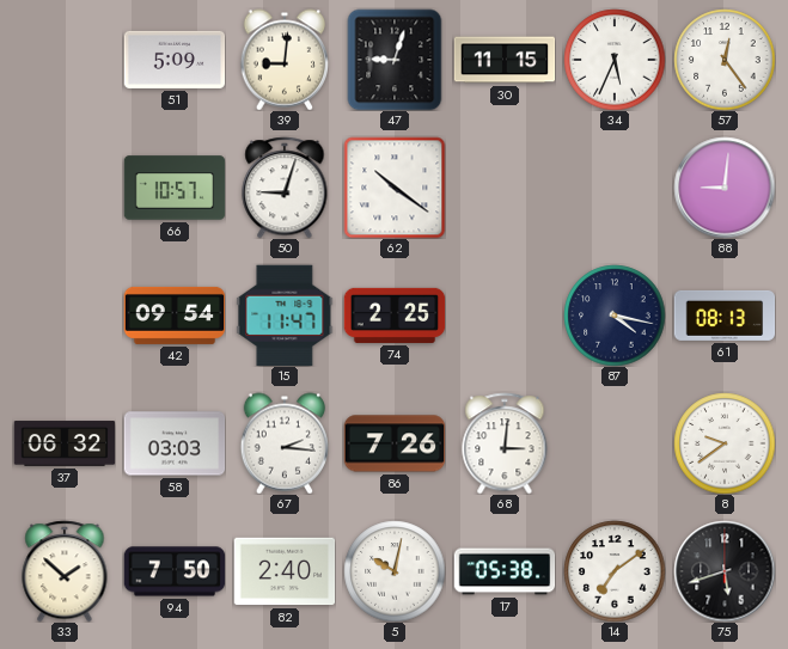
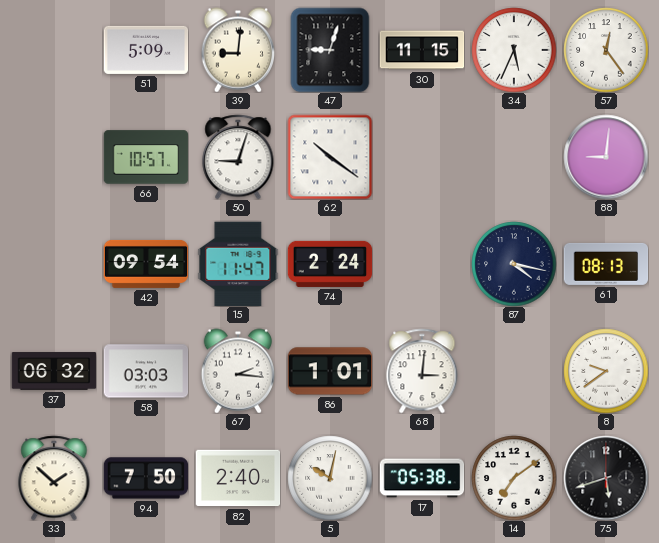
74: 2:25 -> 2:24 (330, 264)
86: 7:26 -> 1:01 (330, 371)
